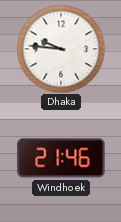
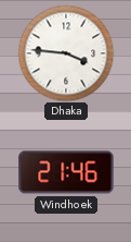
Dhaka: 9:46 -> 3:46 (66, 53)
